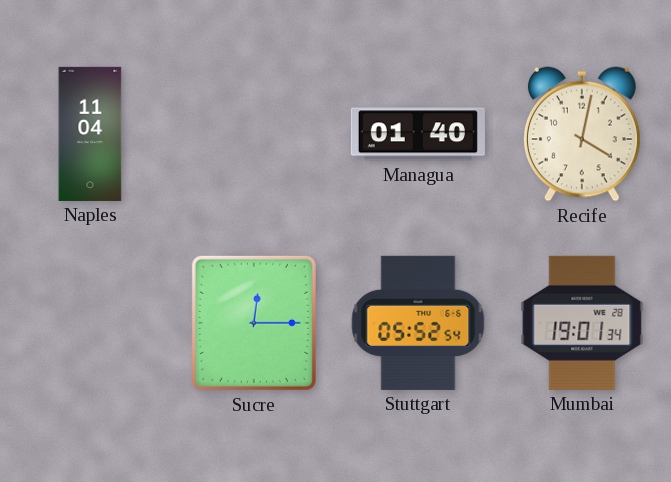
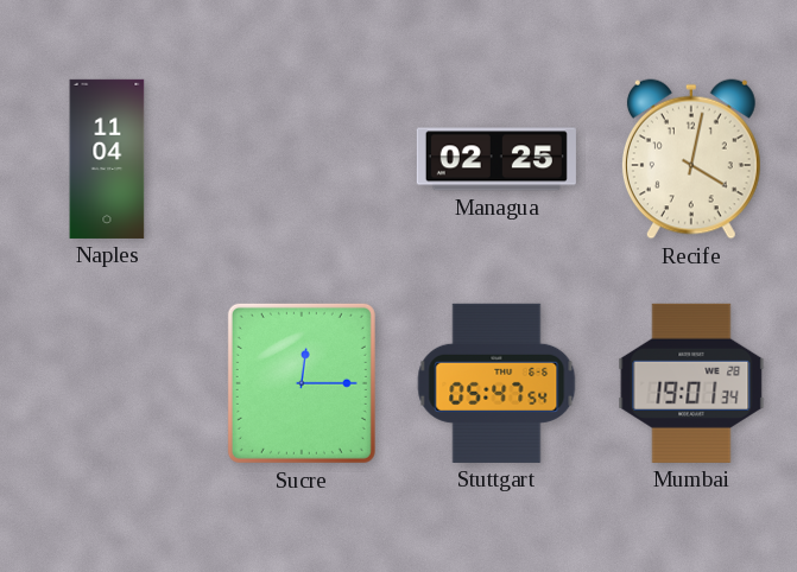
Managua: 01:40 -> 02:25 (496, 159)
Stuttgart: 05:52 -> 05:47 (496, 383)
